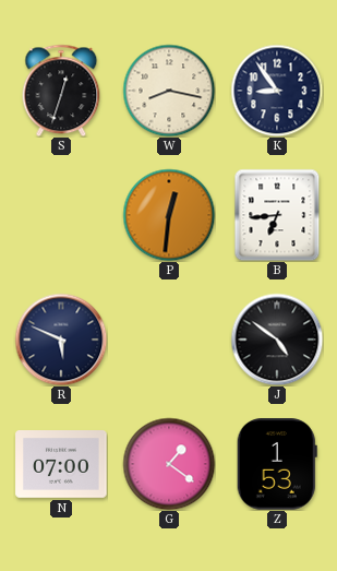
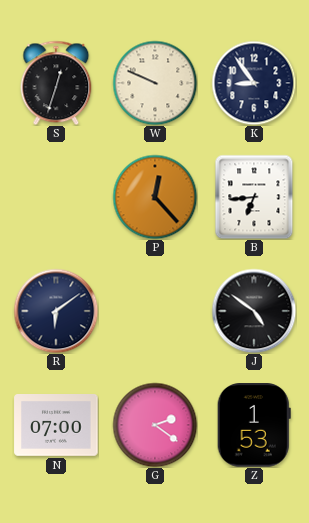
W: 8:17 -> 9:49 (155, 83)
P: 12:31 -> 12:23 (155, 197)
R: 5:49 -> 6:09 (56, 311)
G: 1:21 -> 2:21 (155, 425)
